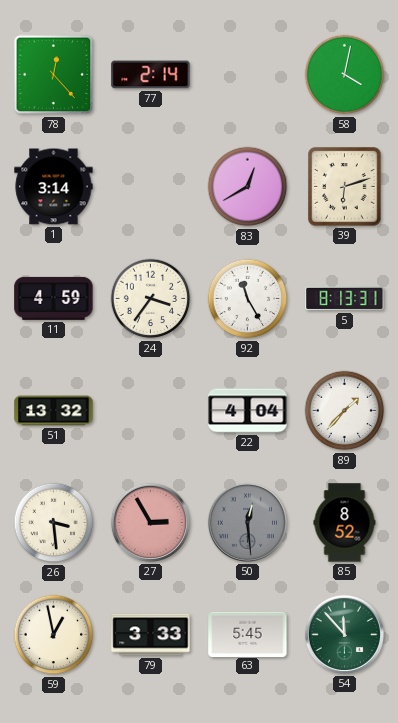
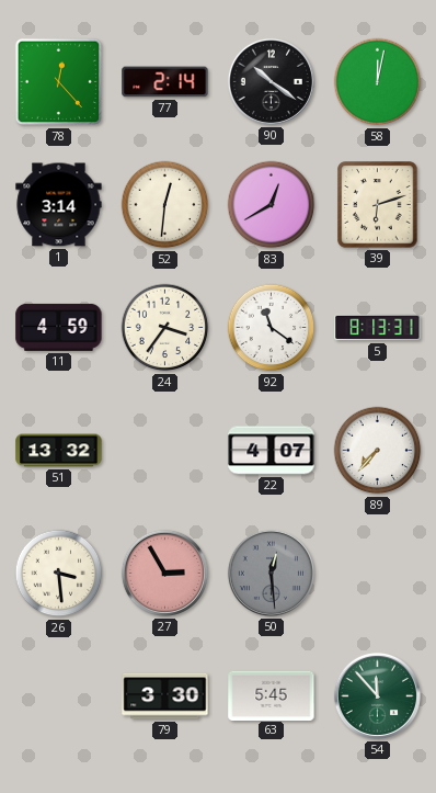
90: none -> 10:21 (271, 81)
58: 4:02 -> 12:02 (378, 82)
52: none -> 12:31 (165, 205)
92: 11:25 -> 11:21 (272, 328)
22: 4:04 -> 4:07 (272, 451)
89: 1:37 -> 7:37 (378, 451)
85: 8:52 -> none (345, 523)
59: 12:58 -> none (54, 635)
79: 3:33 -> 3:30 (165, 696)
